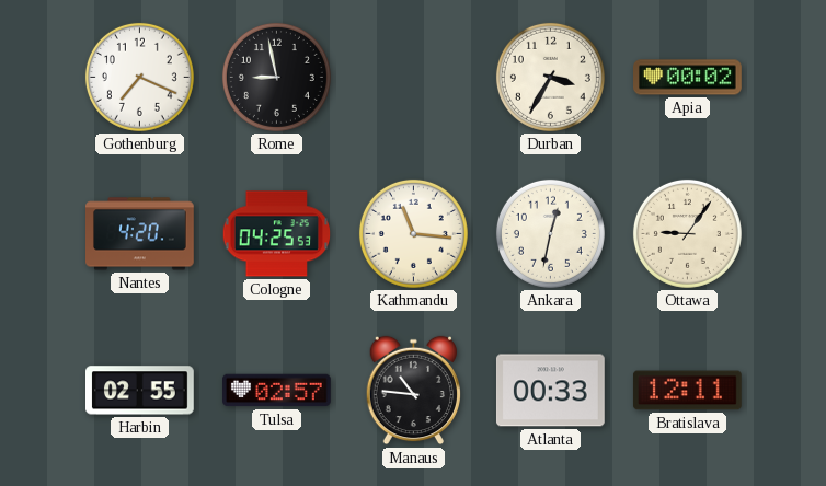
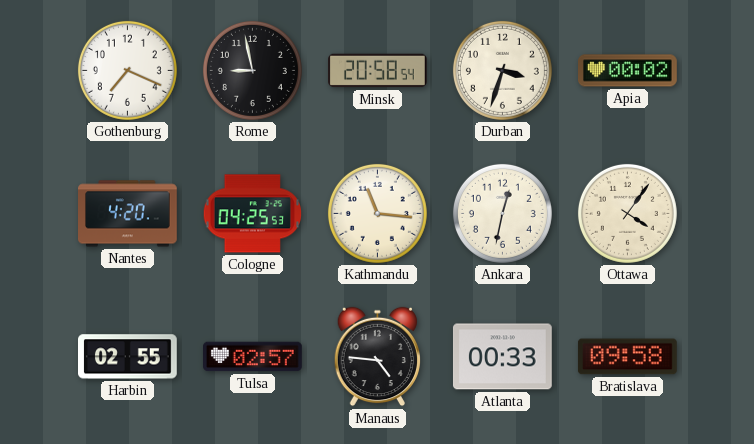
Minsk: none -> 20:58 (378, 71)
Durban: 3:35 -> 3:33 (502, 70)
Ottawa: 9:06 -> 4:06 (627, 213)
Manaus: 10:46 -> 4:46 (377, 357)
Bratislava: 12:11 -> 09:58 (627, 357)
